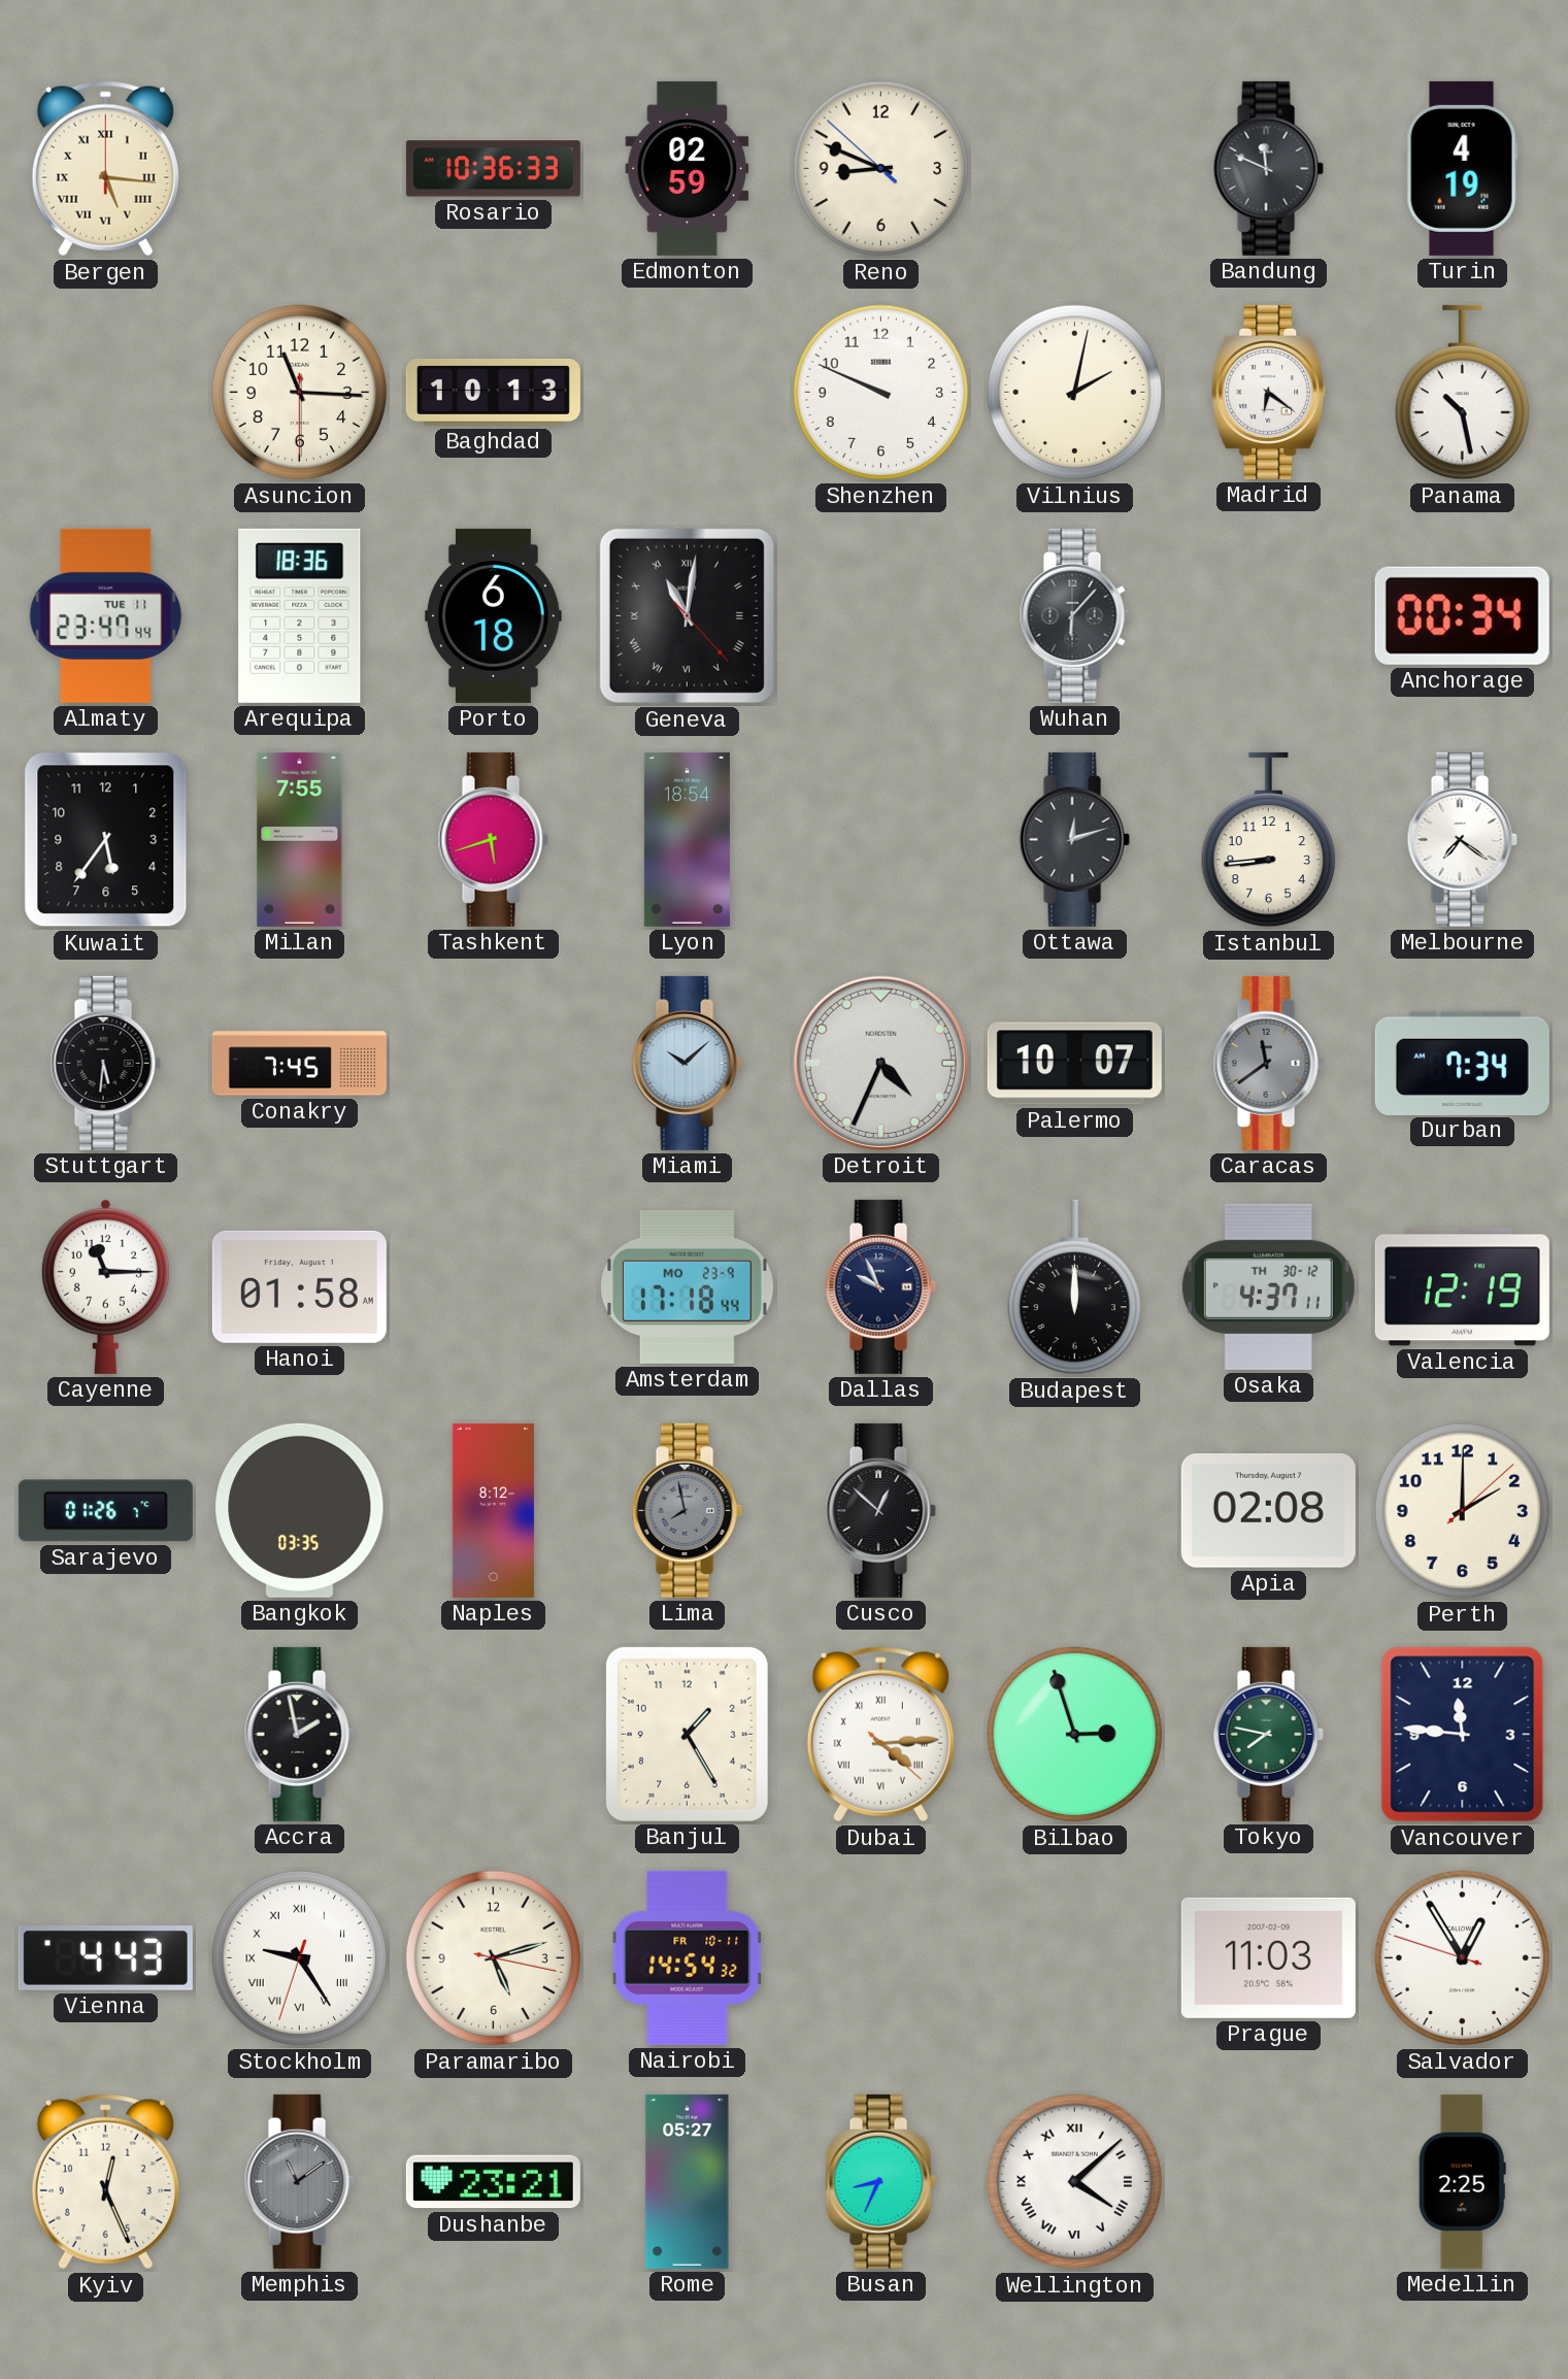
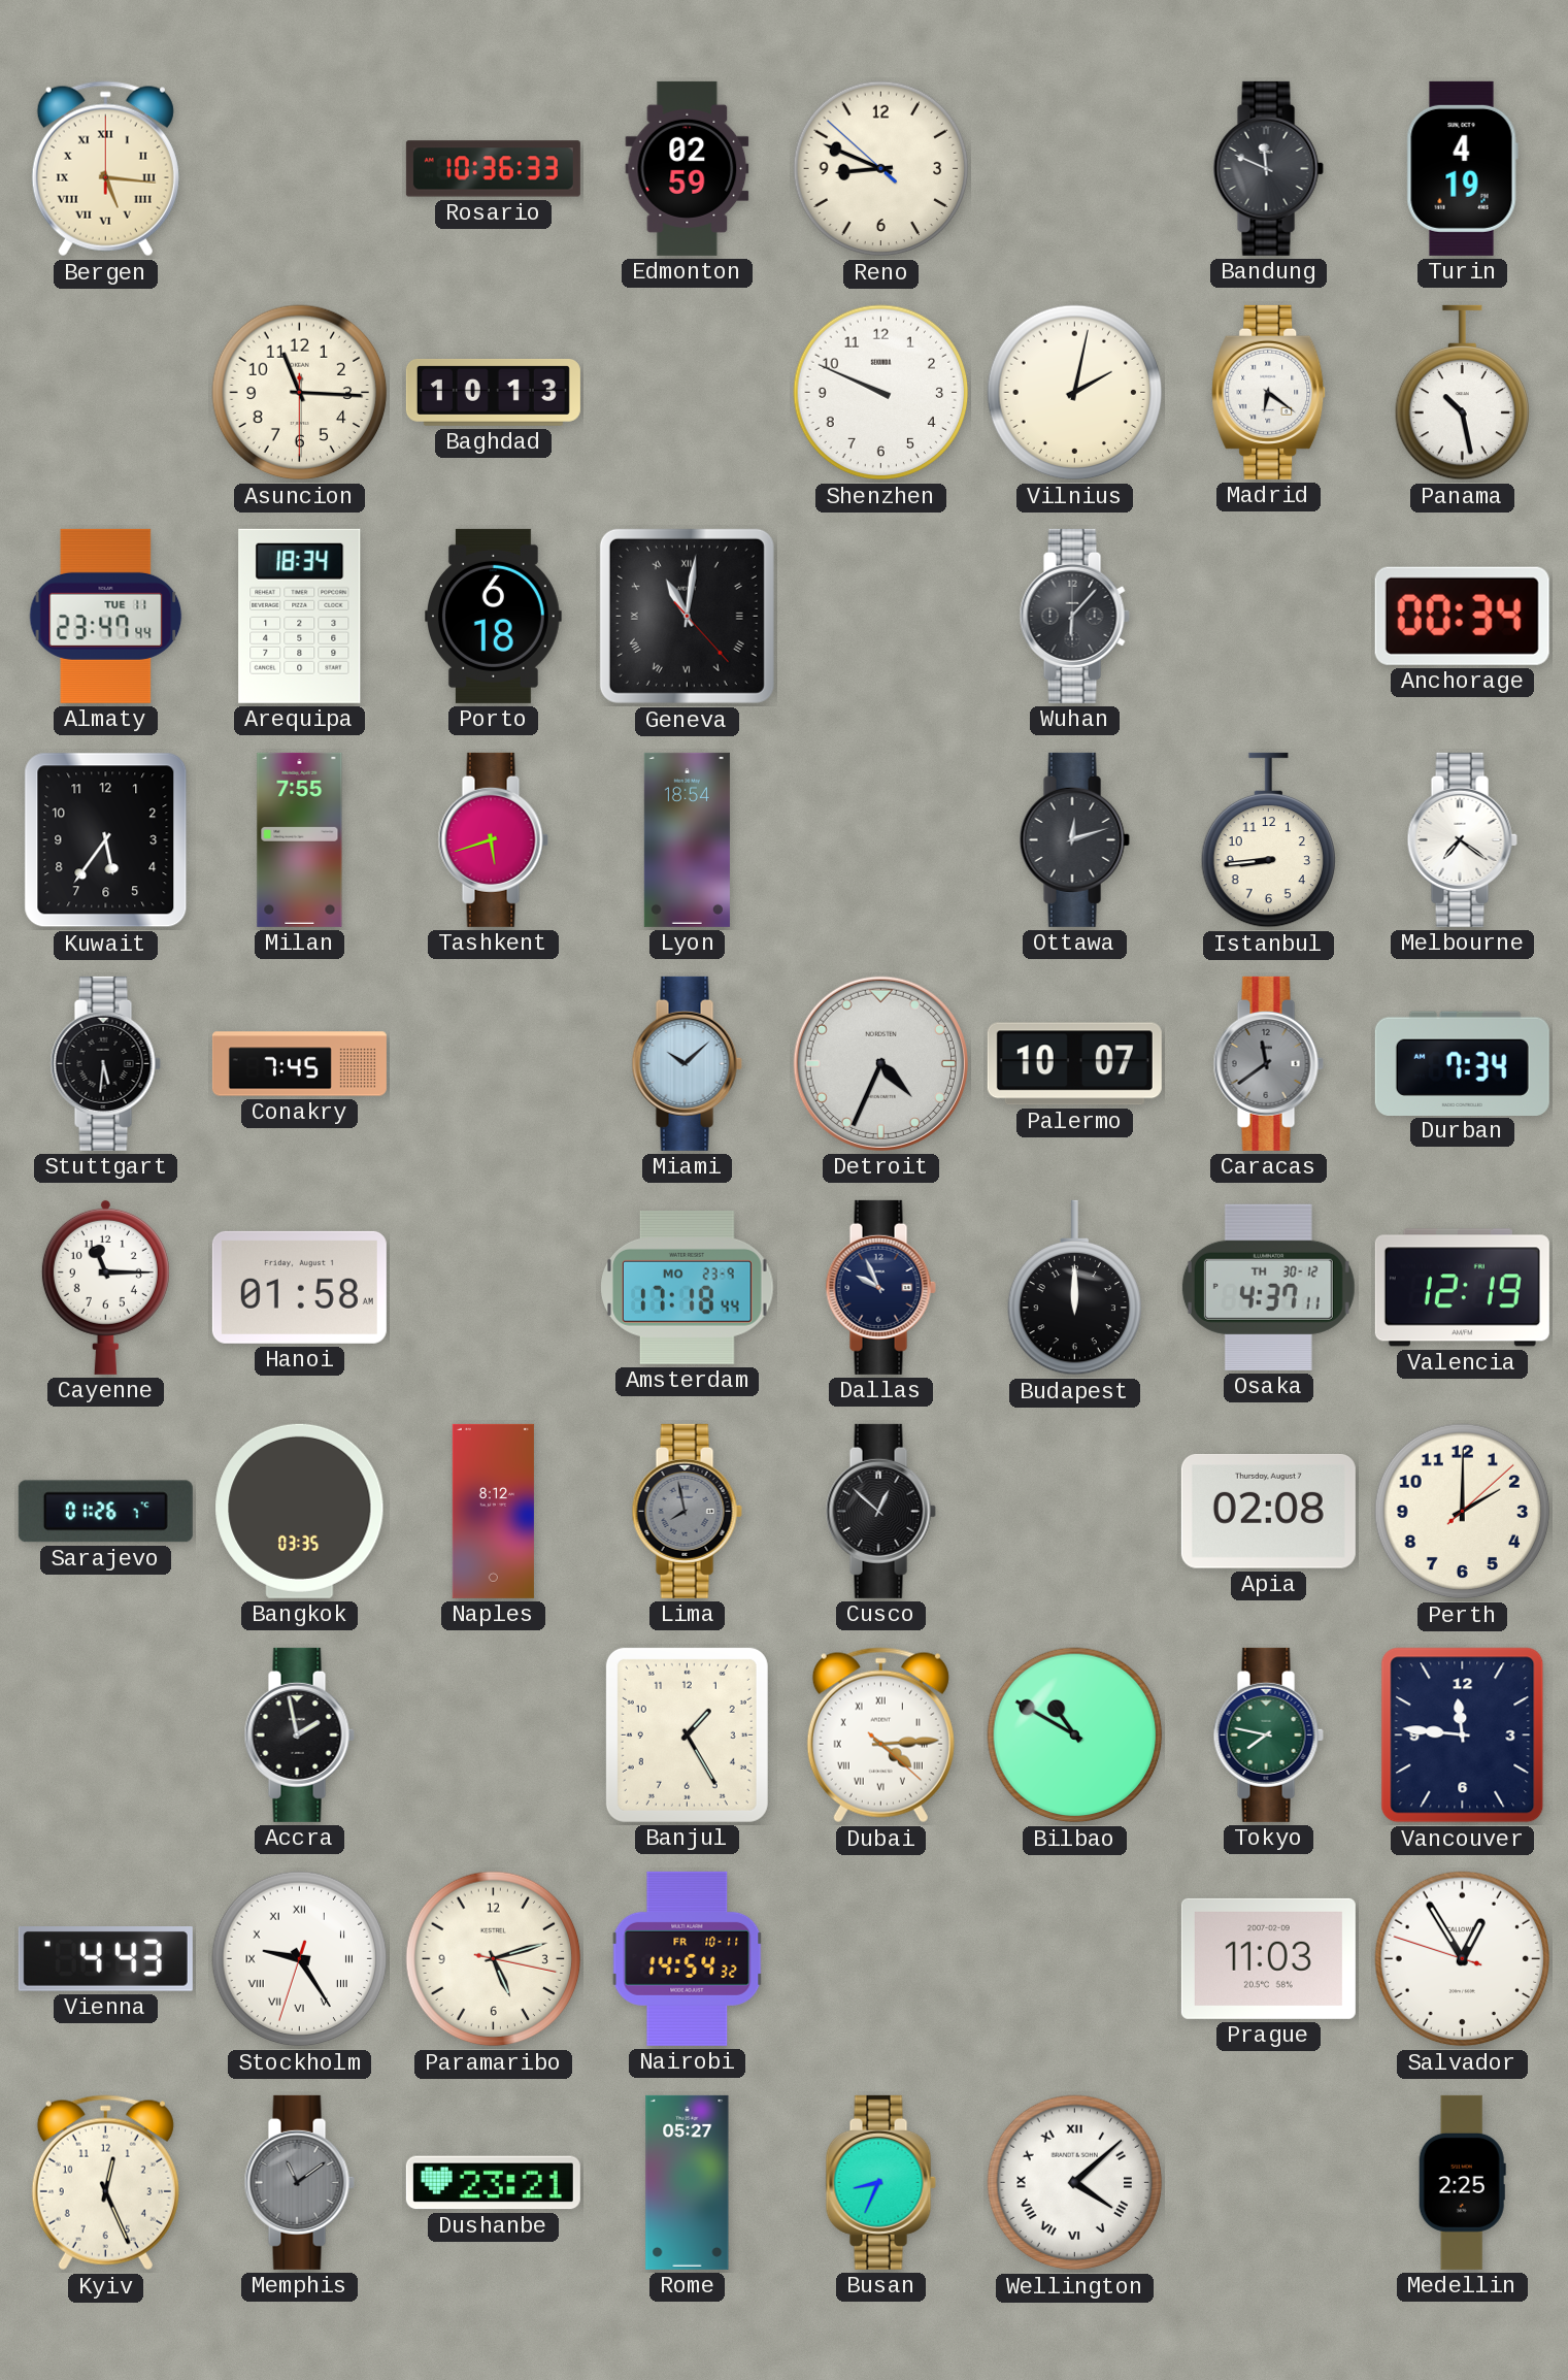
Arequipa: 18:36 -> 18:34 (300, 616)
Bilbao: 2:57 -> 10:50 (1075, 1736)
